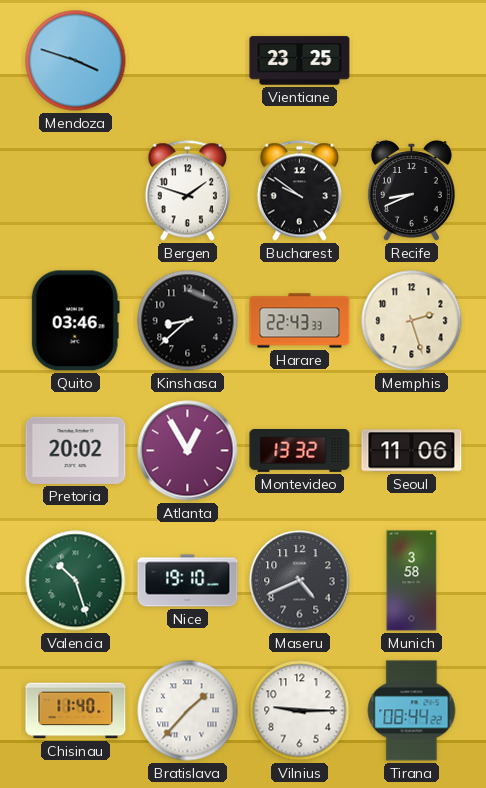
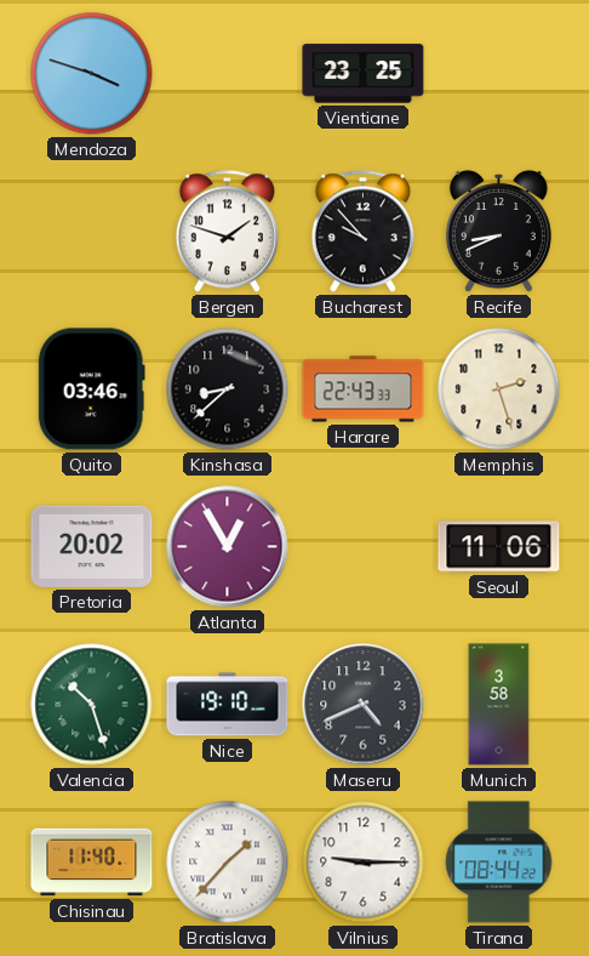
Bucharest: 9:51 -> 9:53 (362, 232)
Montevideo: 13:32 -> none (300, 451)
